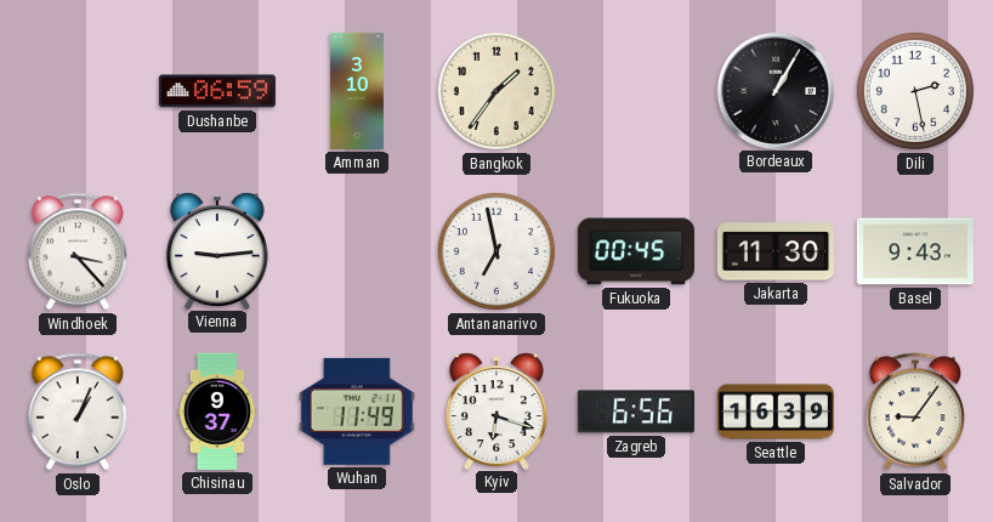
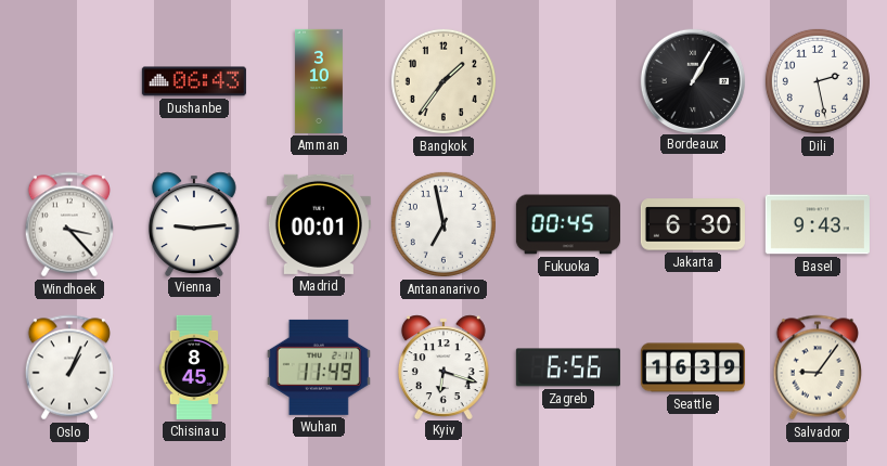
Dushanbe: 06:59 -> 06:43 (194, 81)
Madrid: none -> 00:01 (319, 224)
Jakarta: 11:30 -> 6:30 (693, 224)
Chisinau: 9:37 -> 8:45 (194, 367)
